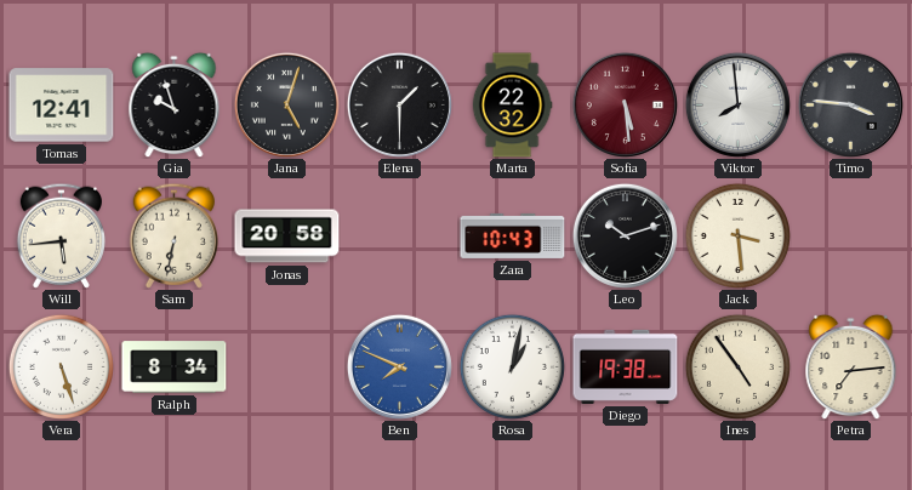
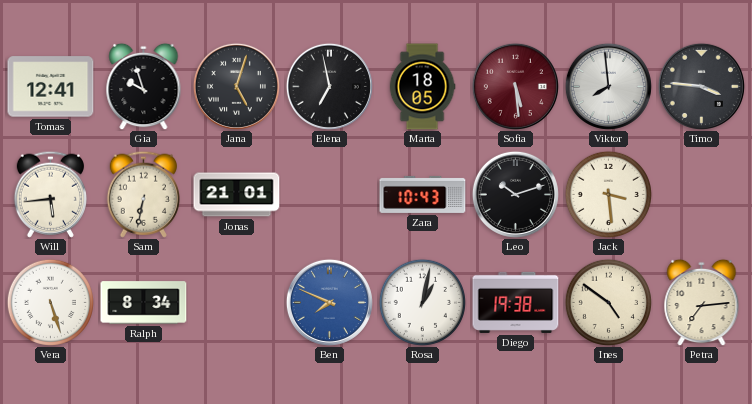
Elena: 1:30 -> 6:58 (329, 86)
Marta: 22:32 -> 18:05 (422, 87)
Jonas: 20:58 -> 21:01 (237, 195)
Ines: 4:54 -> 4:51 (608, 302)
